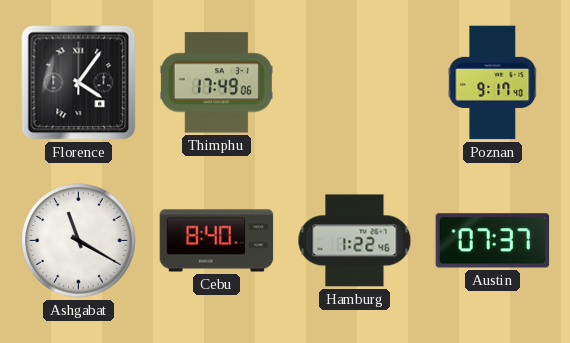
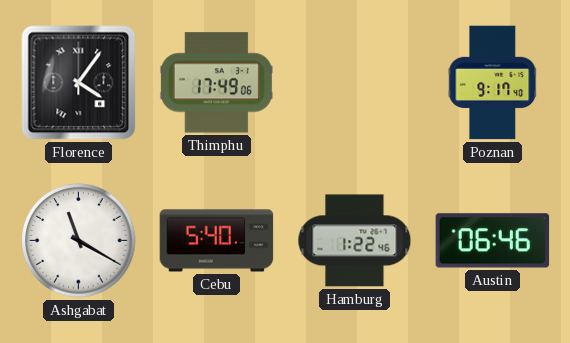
Cebu: 8:40 -> 5:40 (217, 241)
Austin: 07:37 -> 06:46 (493, 241)
